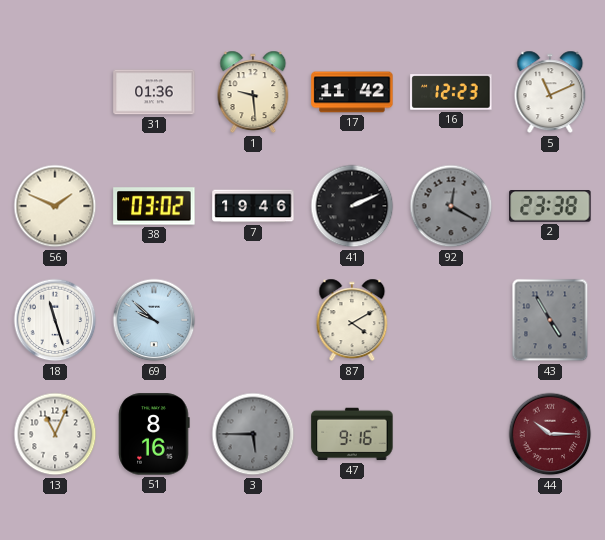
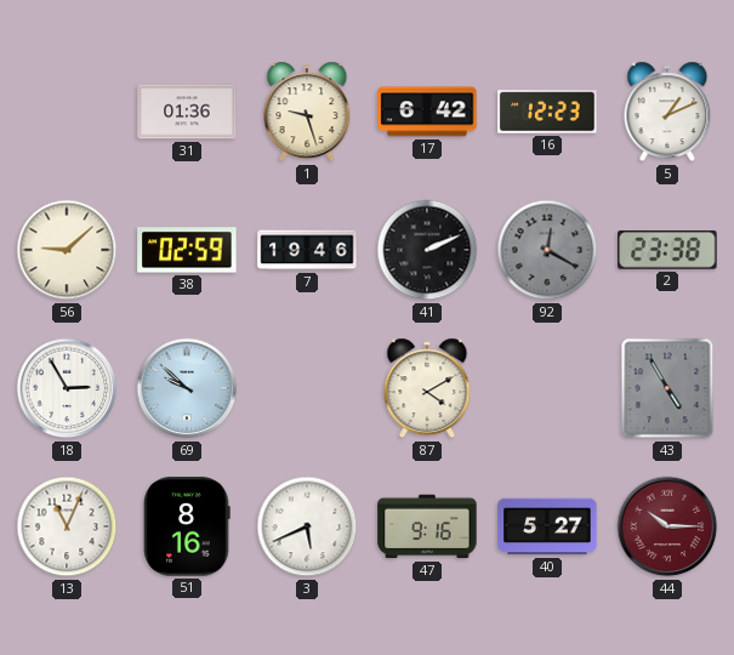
1: 9:29 -> 9:27 (307, 112)
17: 11:42 -> 6:42 (427, 112)
5: 11:11 -> 1:11 (667, 112)
56: 1:49 -> 9:08 (67, 250)
38: 03:02 -> 02:59 (187, 250)
18: 11:27 -> 2:55 (67, 388)
3: 5:45 -> 5:41 (307, 526)
3 dial: grey -> white (307, 526)
40: none -> 5:27 (547, 526)
